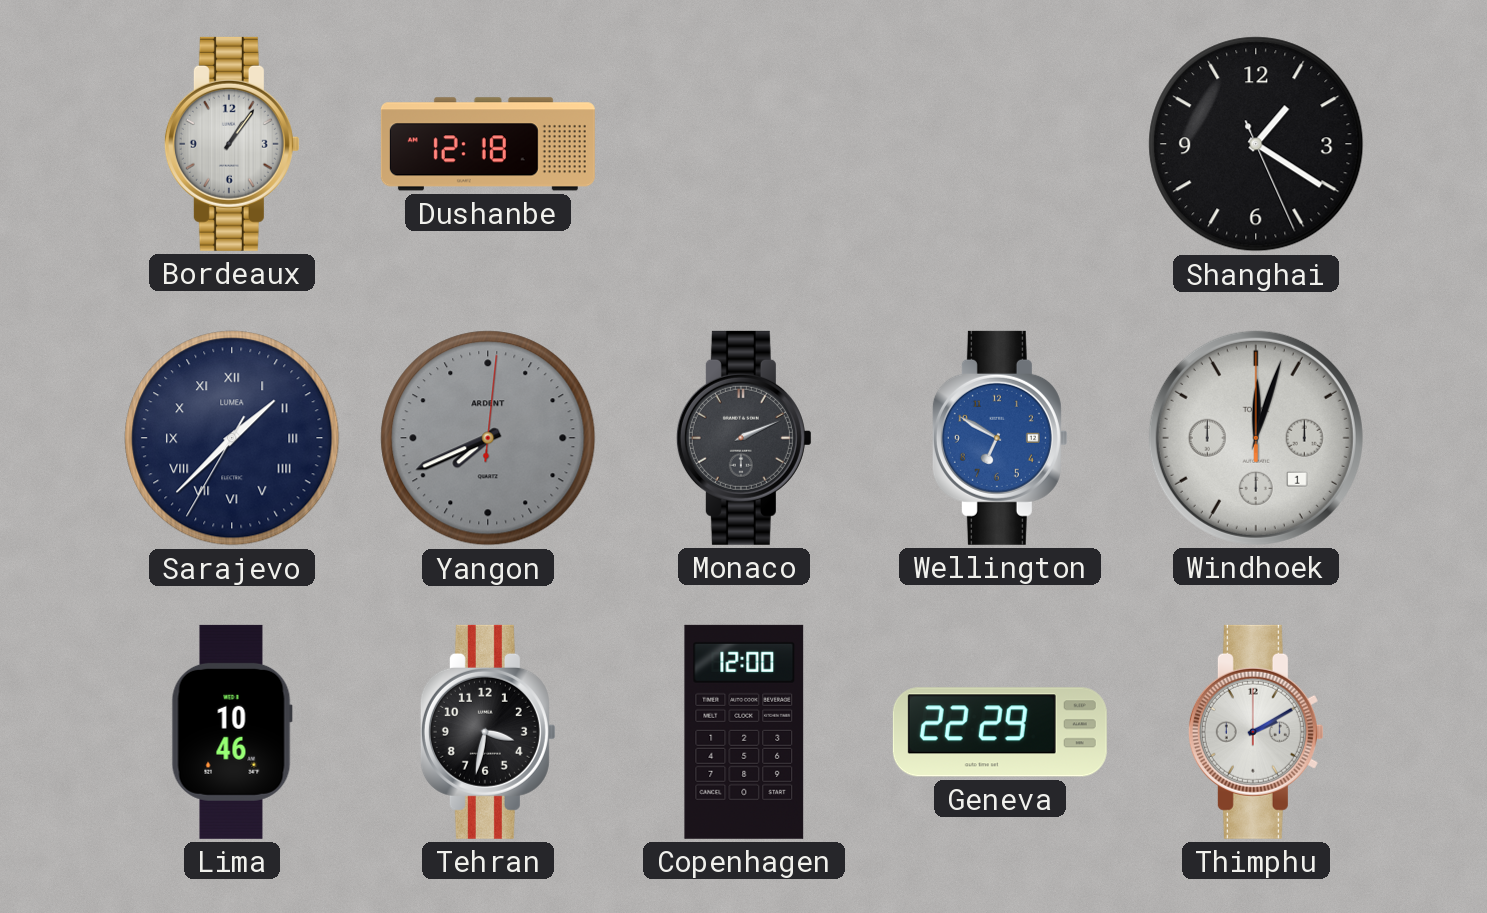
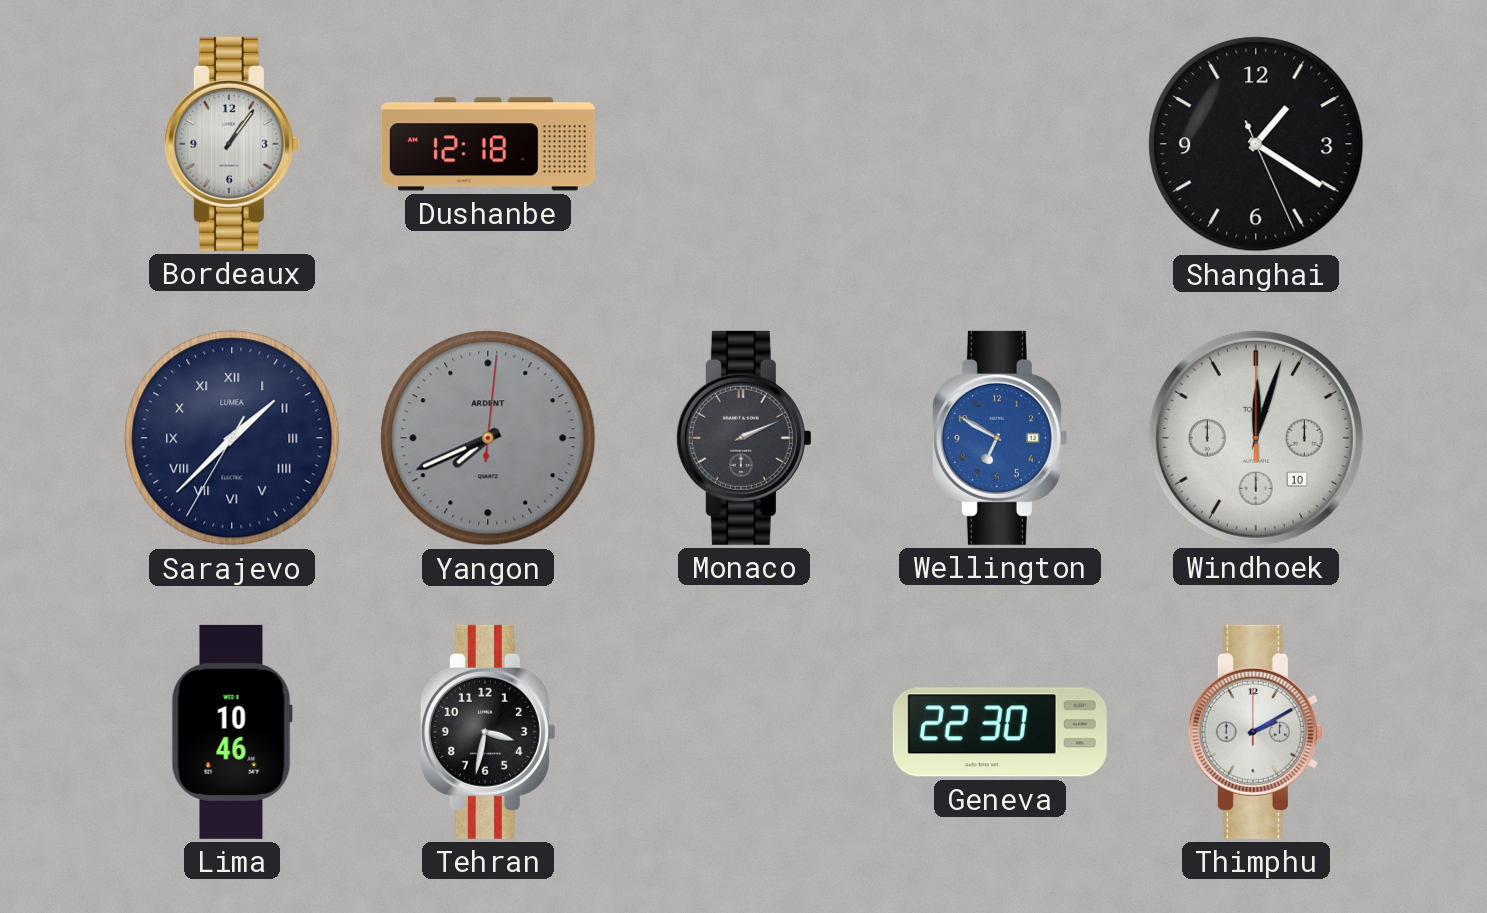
Windhoek date: 1 -> 10 (1256, 438)
Copenhagen: 12:00 -> none (744, 732)
Geneva: 22:29 -> 22:30 (1000, 732)
